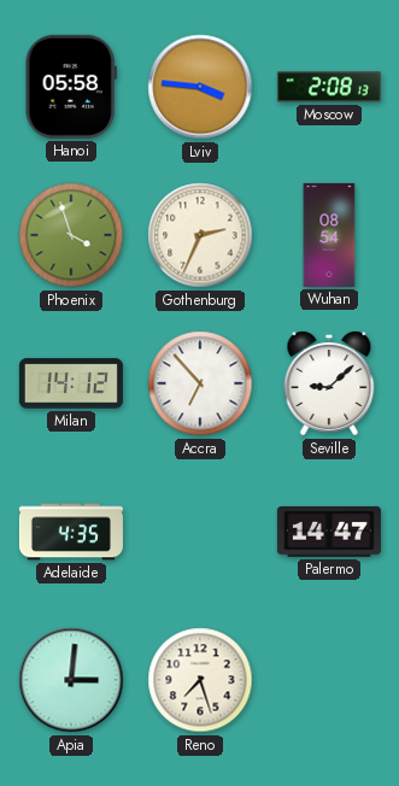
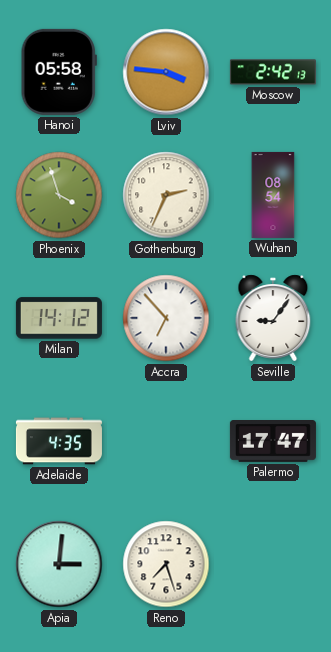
Moscow: 2:08 -> 2:42 (273, 72)
Seville: 9:08 -> 9:06 (273, 318)
Palermo: 14:47 -> 17:47 (273, 442)
